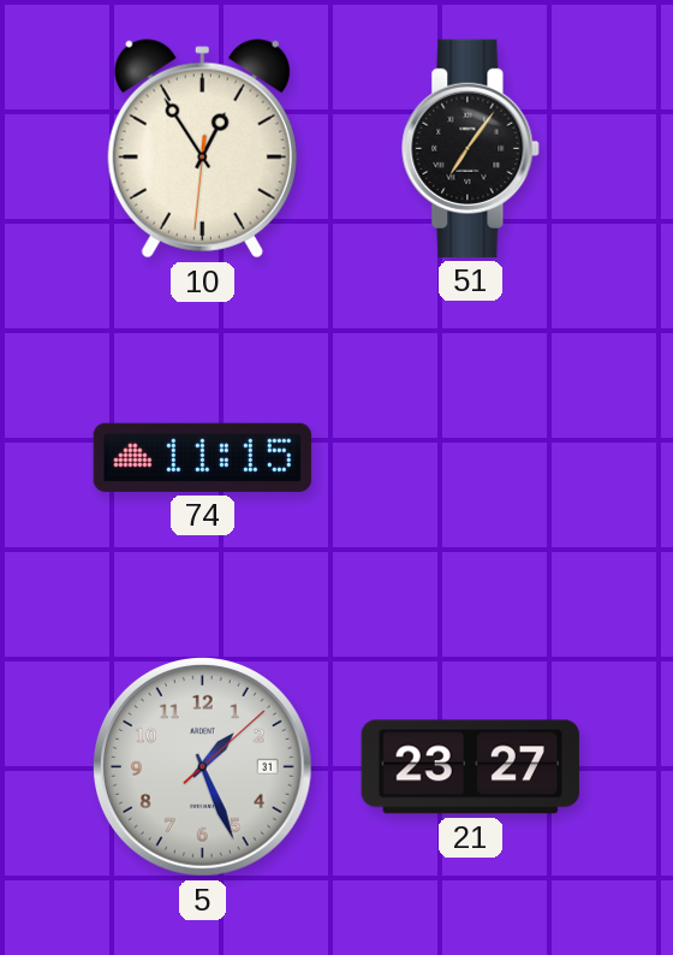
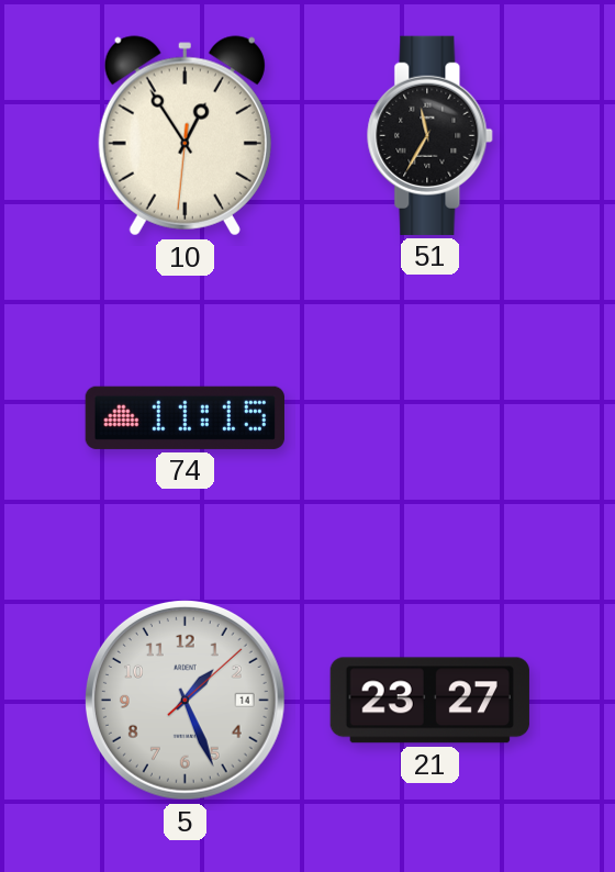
51: 7:06 -> 11:35 (431, 135)
5 date: 31 -> 14 (185, 700)
